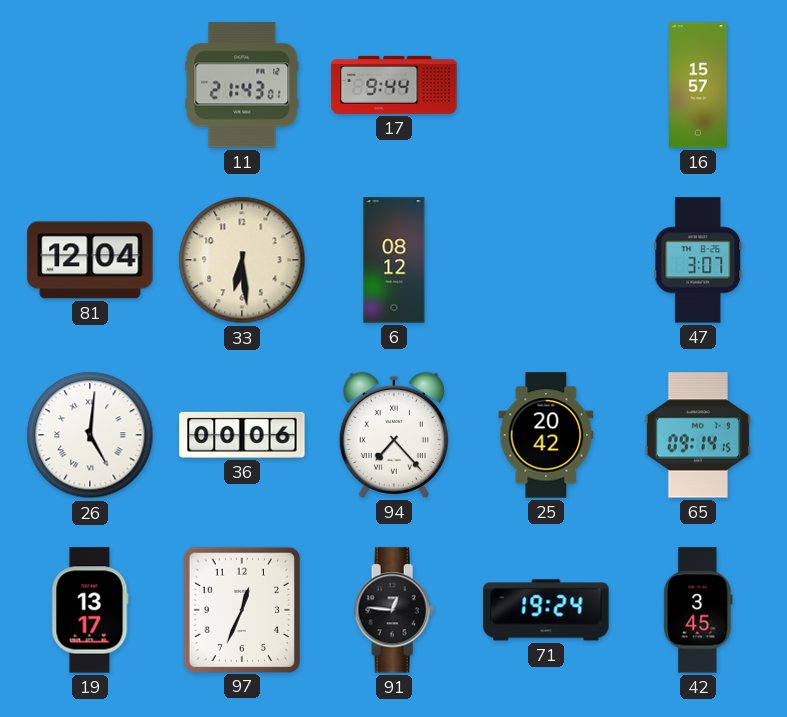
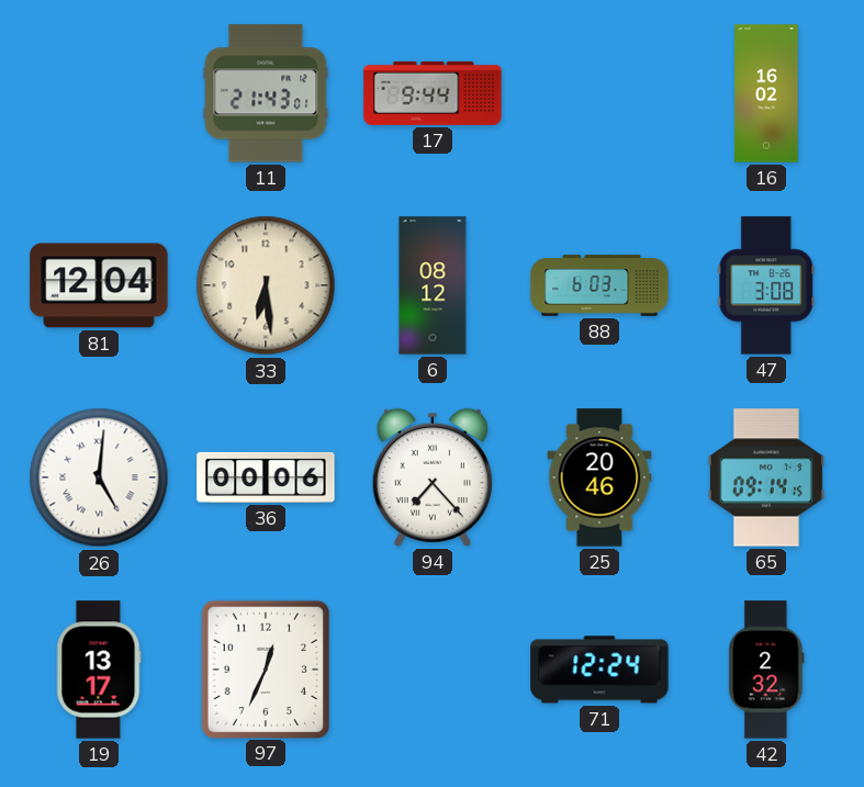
16: 15:57 -> 16:02 (766, 93)
88: none -> 6:03 (599, 285)
47: 3:07 -> 3:08 (766, 285)
25: 20:42 -> 20:46 (599, 477)
91: 12:46 -> none (394, 610)
71: 19:24 -> 12:24 (599, 670)
42: 3:45 -> 2:32 (766, 670)
